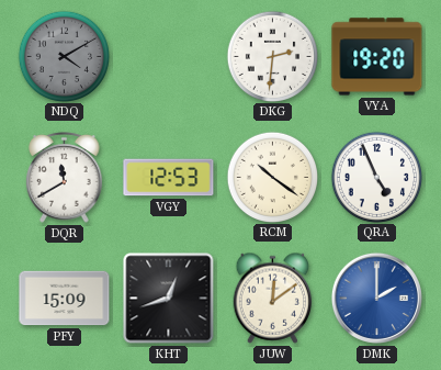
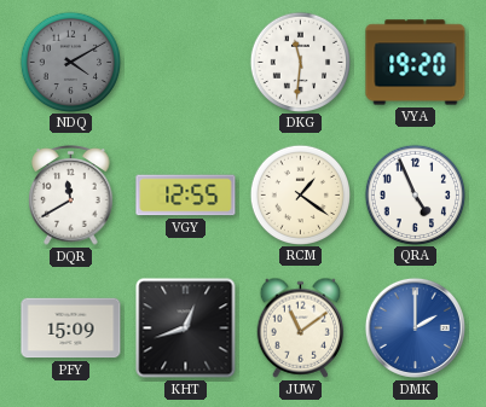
DKG: 2:31 -> 11:31 (300, 62)
VGY: 12:53 -> 12:55 (186, 196)
RCM: 10:21 -> 1:21 (300, 194)
JUW: 12:09 -> 11:09 (301, 327)
